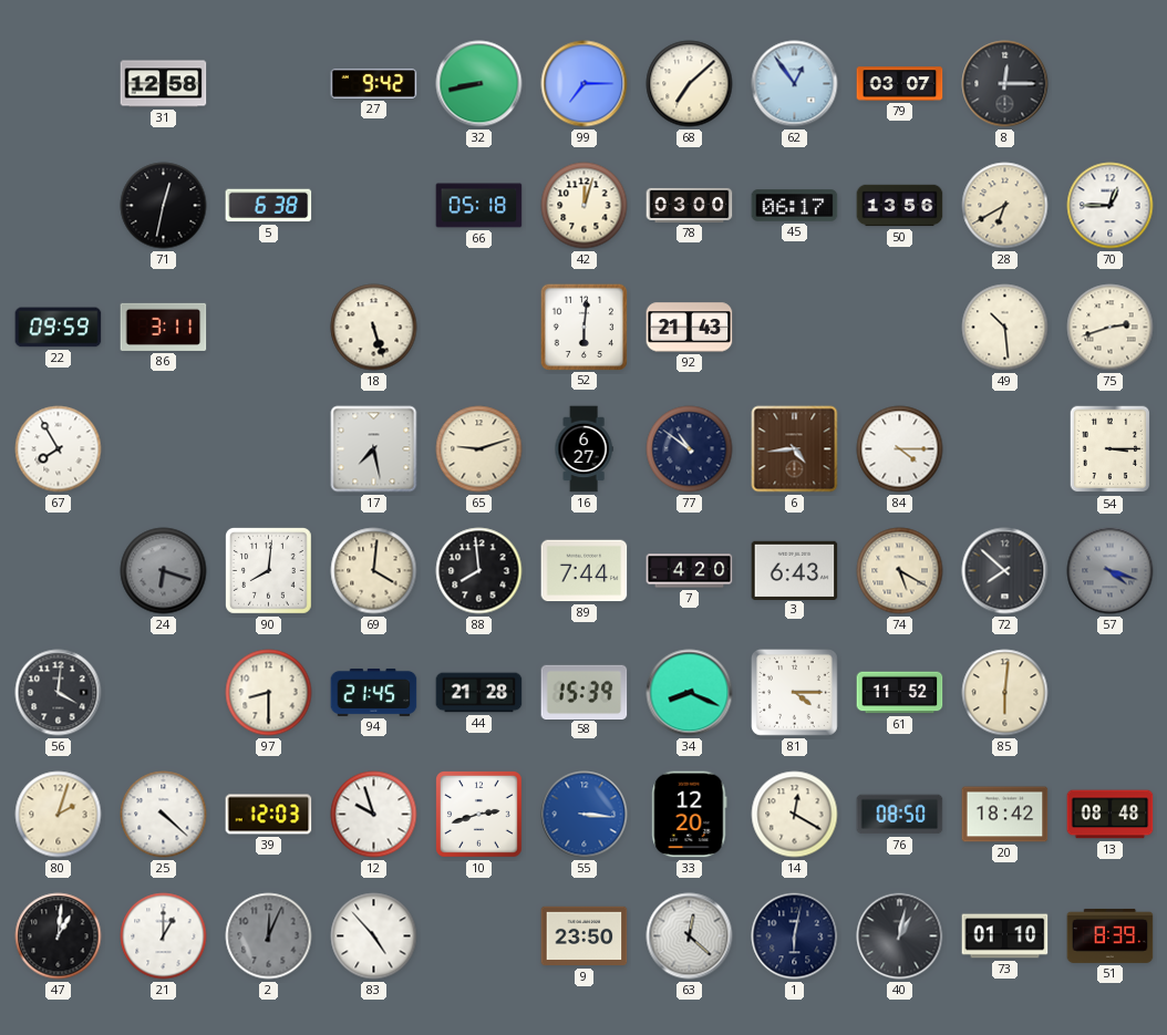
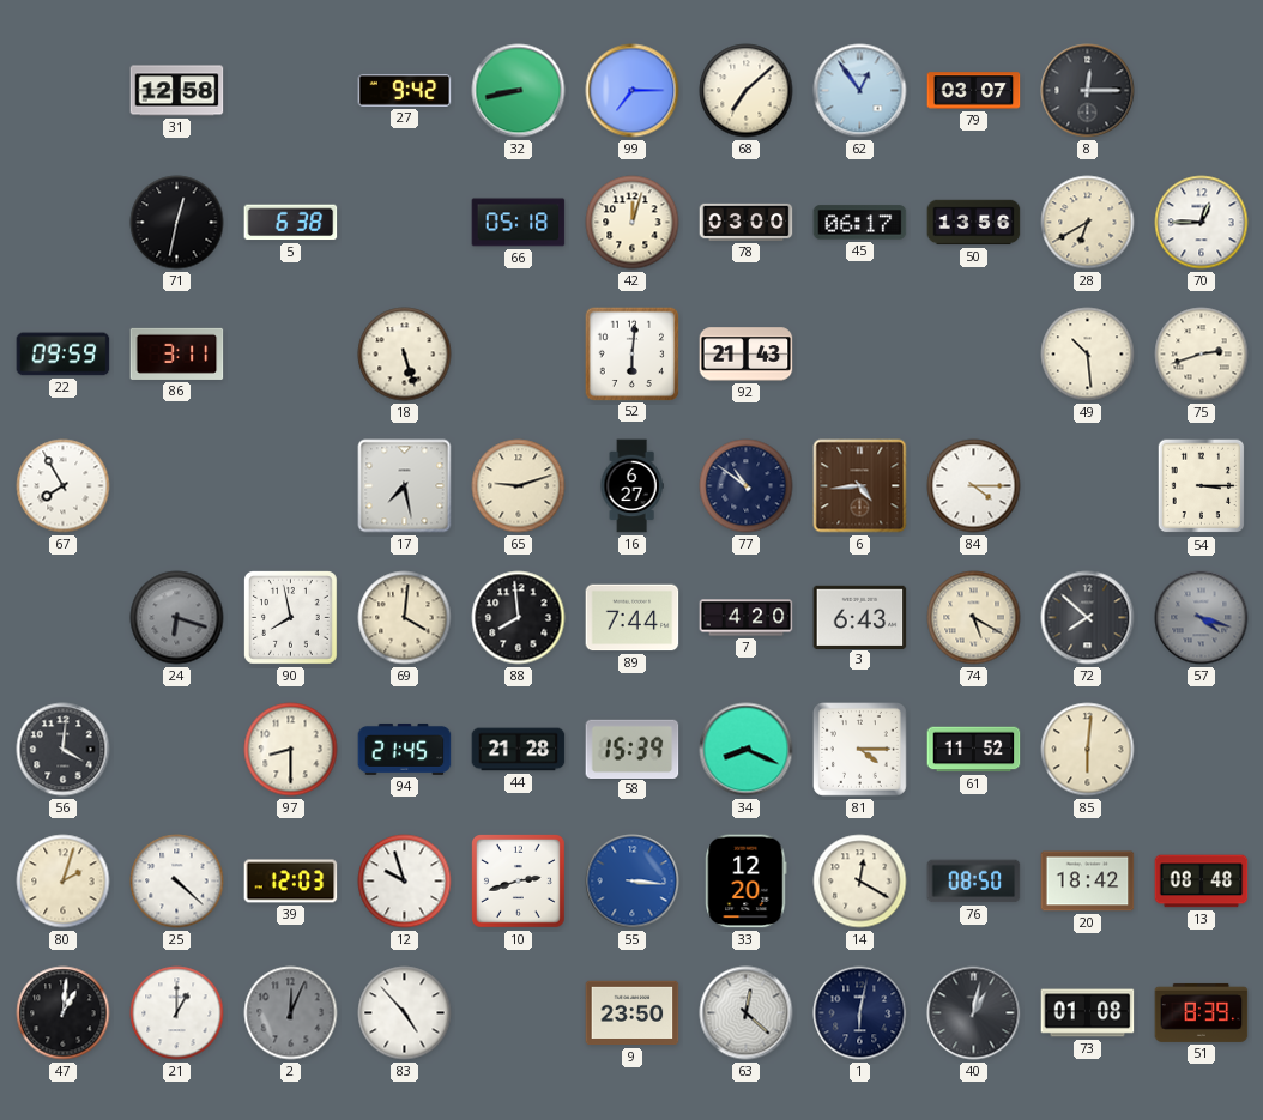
90: 8:01 -> 7:58 (291, 618)
73: 01:10 -> 01:08 (1088, 1013)
